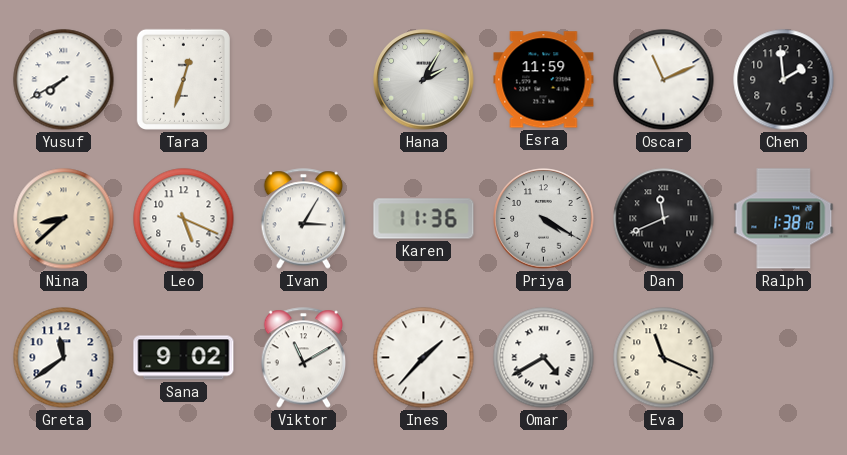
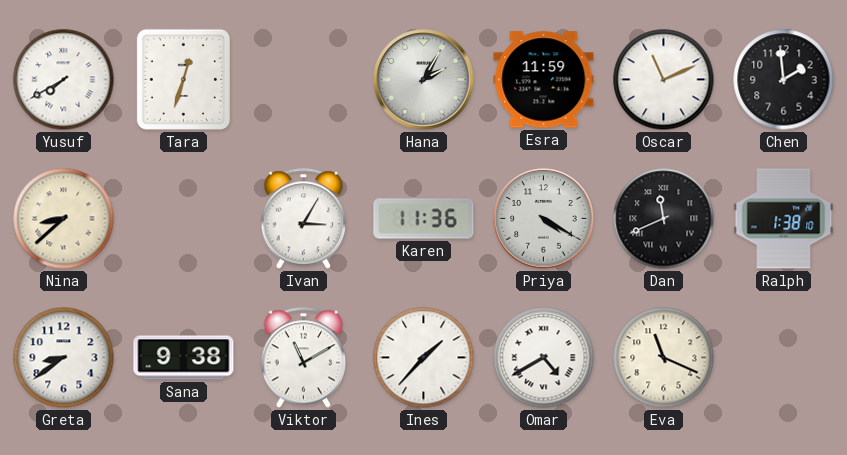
Leo: 5:19 -> none (184, 219)
Greta: 11:39 -> 8:39 (64, 358)
Sana: 9:02 -> 9:38 (184, 358)
